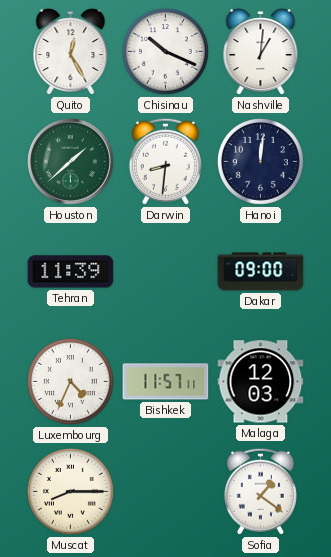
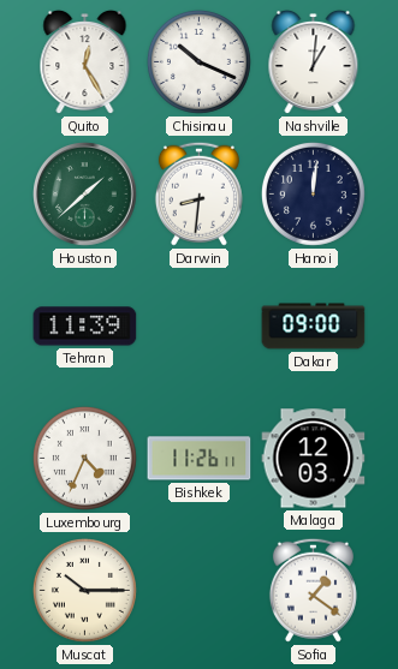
Bishkek: 11:57 -> 11:26 (200, 459)
Muscat: 8:15 -> 10:15 (84, 590)
